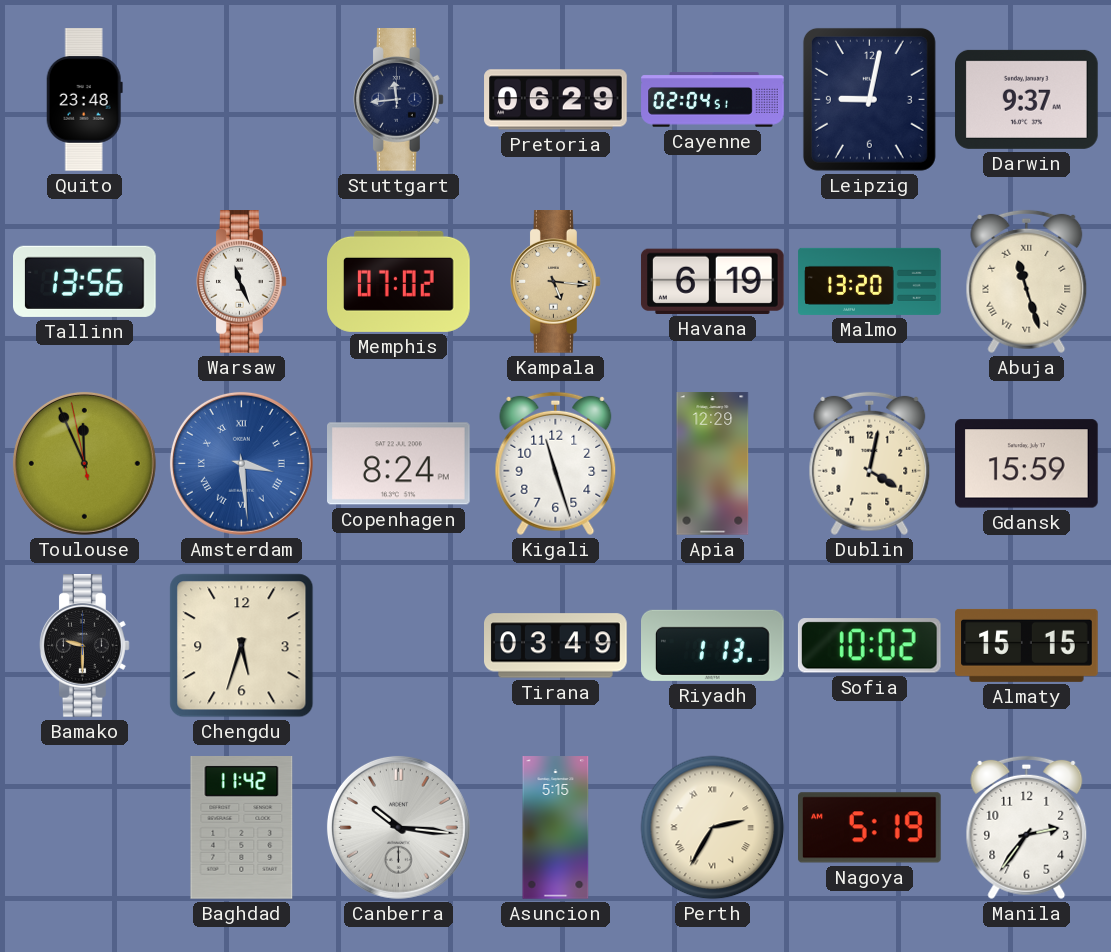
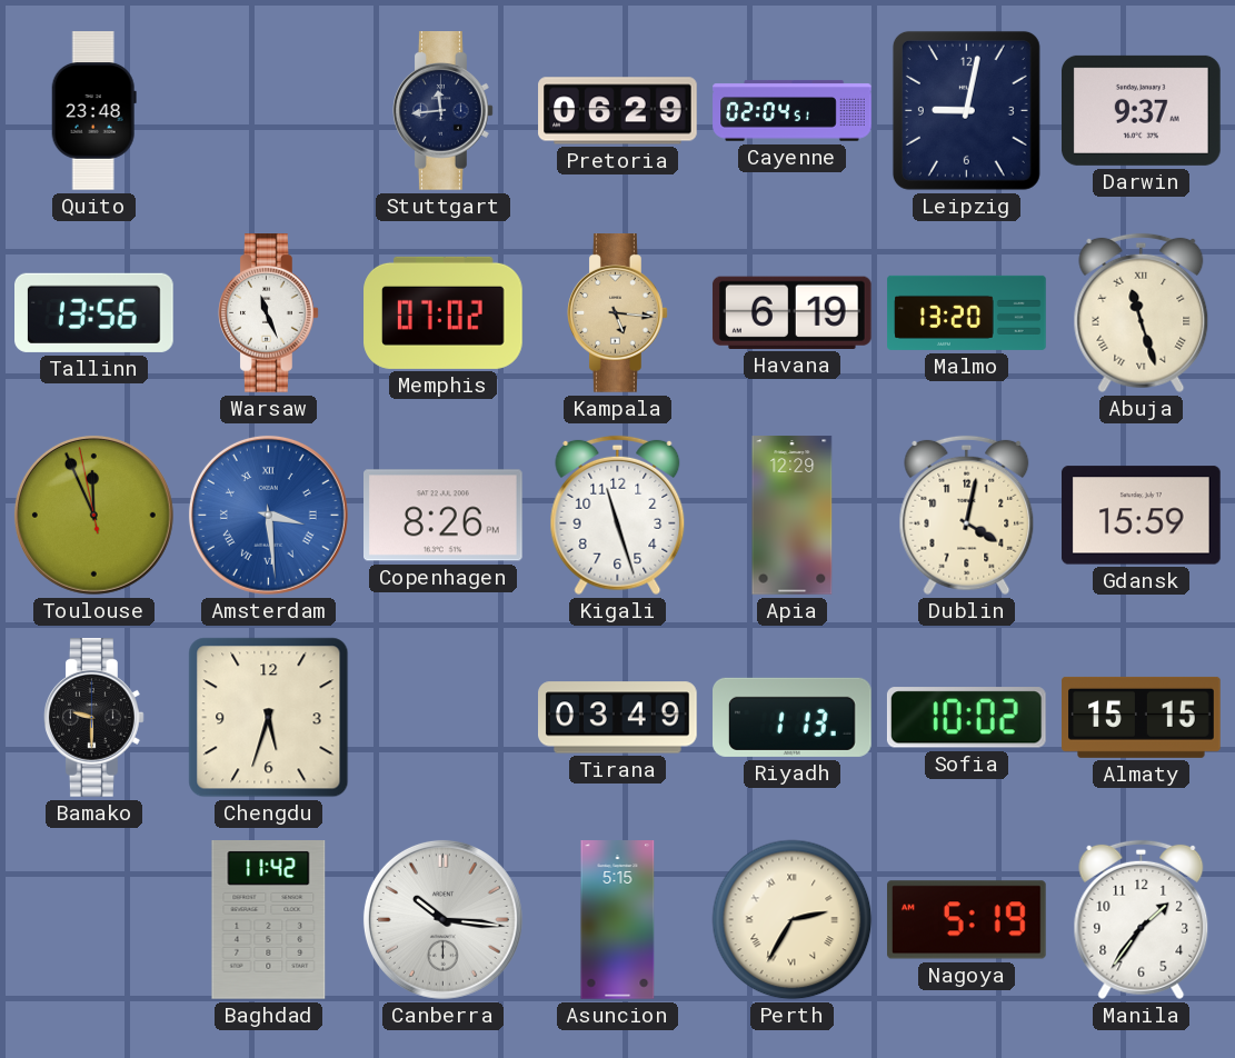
Copenhagen: 8:24 -> 8:26 (444, 516)
Manila: 2:36 -> 1:36 (1142, 920)
